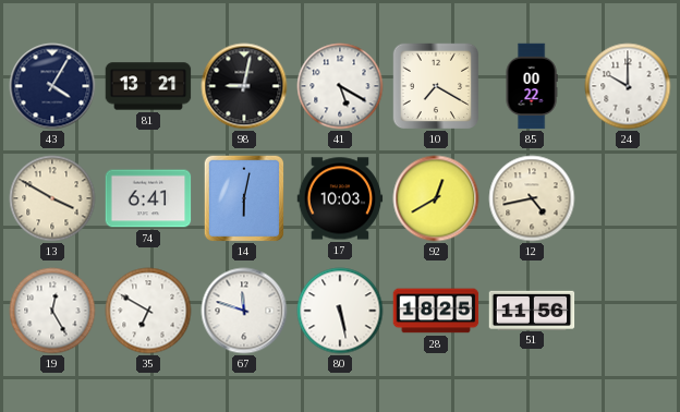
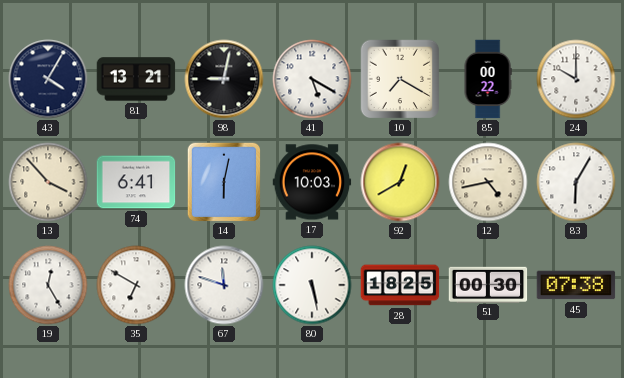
13: 3:50 -> 3:53 (48, 182)
83: none -> 6:05 (576, 182)
51: 11:56 -> 00:30 (488, 284)
45: none -> 07:38 (576, 285)
